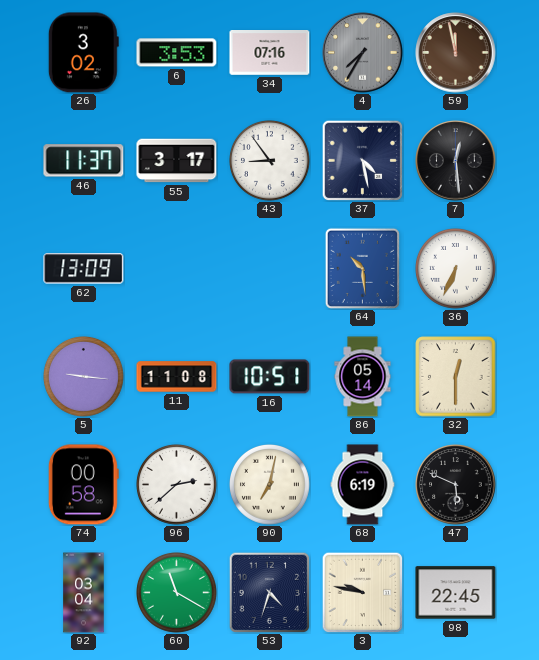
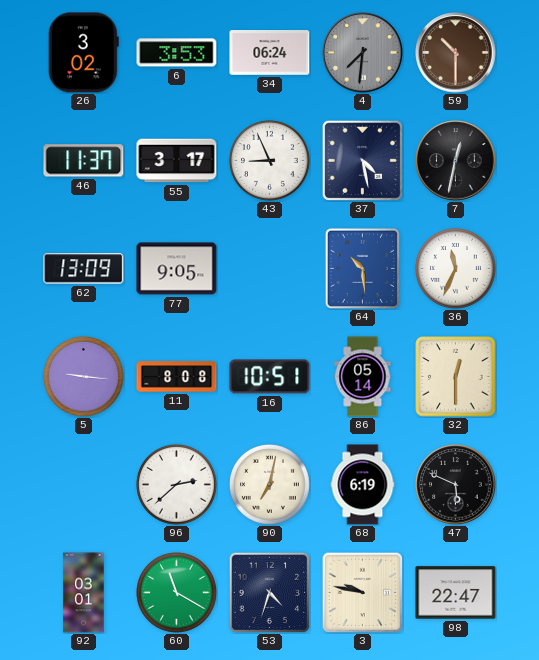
34: 07:16 -> 06:24 (270, 53)
4: 7:35 -> 7:31 (363, 53)
59: 11:58 -> 10:30 (456, 53)
43: 8:54 -> 8:56 (270, 161)
7: 12:29 -> 12:32 (456, 161)
77: none -> 9:05 (177, 269)
36: 6:34 -> 11:34 (456, 269)
11: 11:08 -> 8:08 (177, 377)
74: 00:58 -> none (83, 485)
92: 03:04 -> 03:01 (84, 593)
98: 22:45 -> 22:47 (456, 593)
